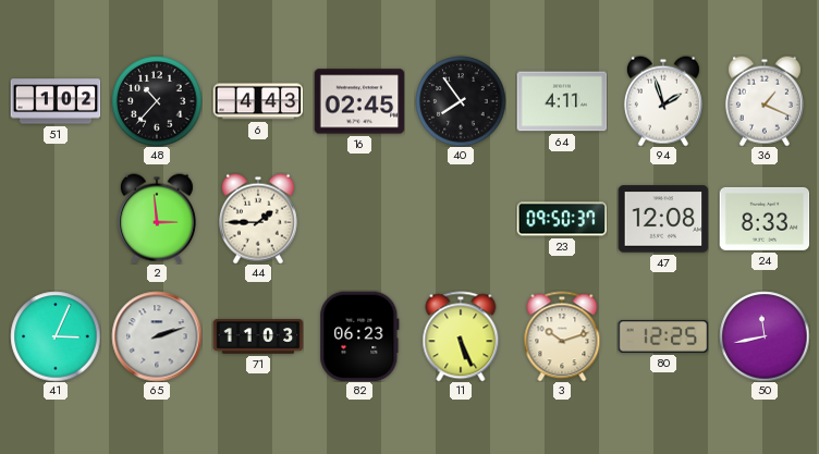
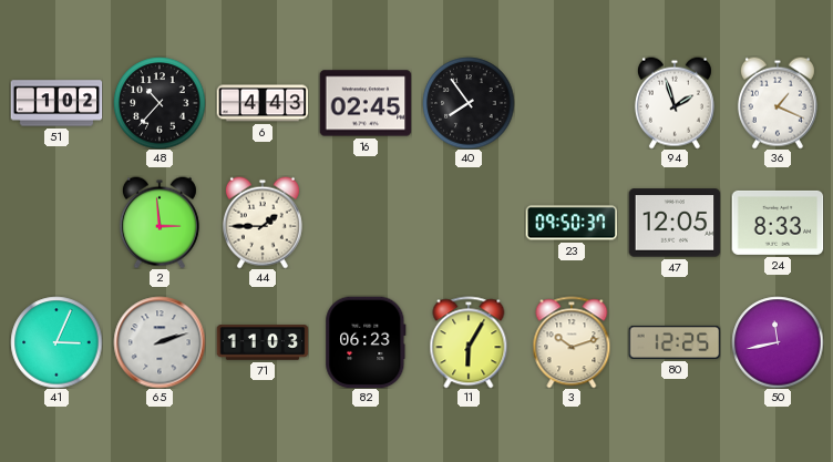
64: 4:11 -> none (562, 101)
47: 12:08 -> 12:05 (675, 223)
11: 5:26 -> 6:05 (469, 342)
